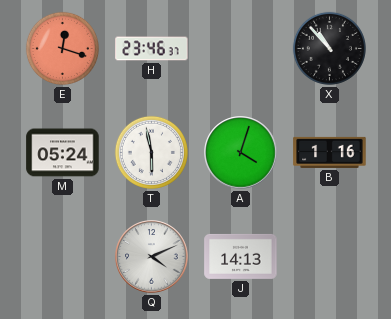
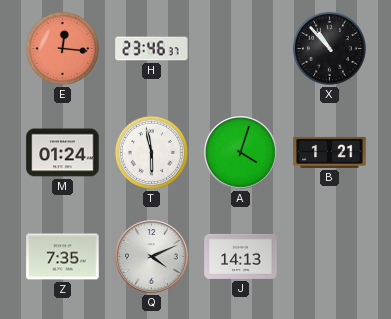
E: 12:18 -> 12:16 (62, 48)
M: 05:24 -> 01:24 (63, 153)
B: 1:16 -> 1:21 (330, 152)
Z: none -> 7:35 (63, 257)
